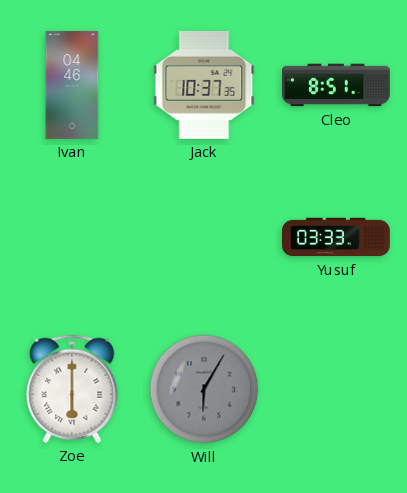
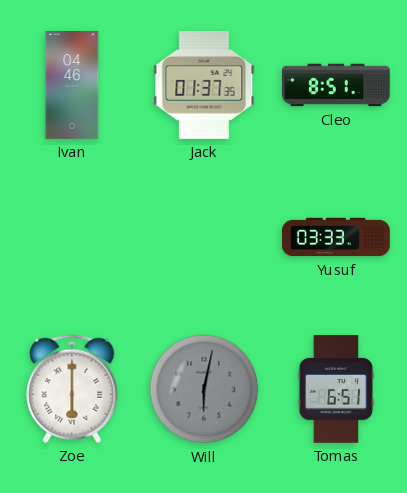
Jack: 10:37 -> 01:37 (204, 85)
Will: 6:05 -> 6:02 (204, 389)
Tomas: none -> 6:51 (336, 390)
